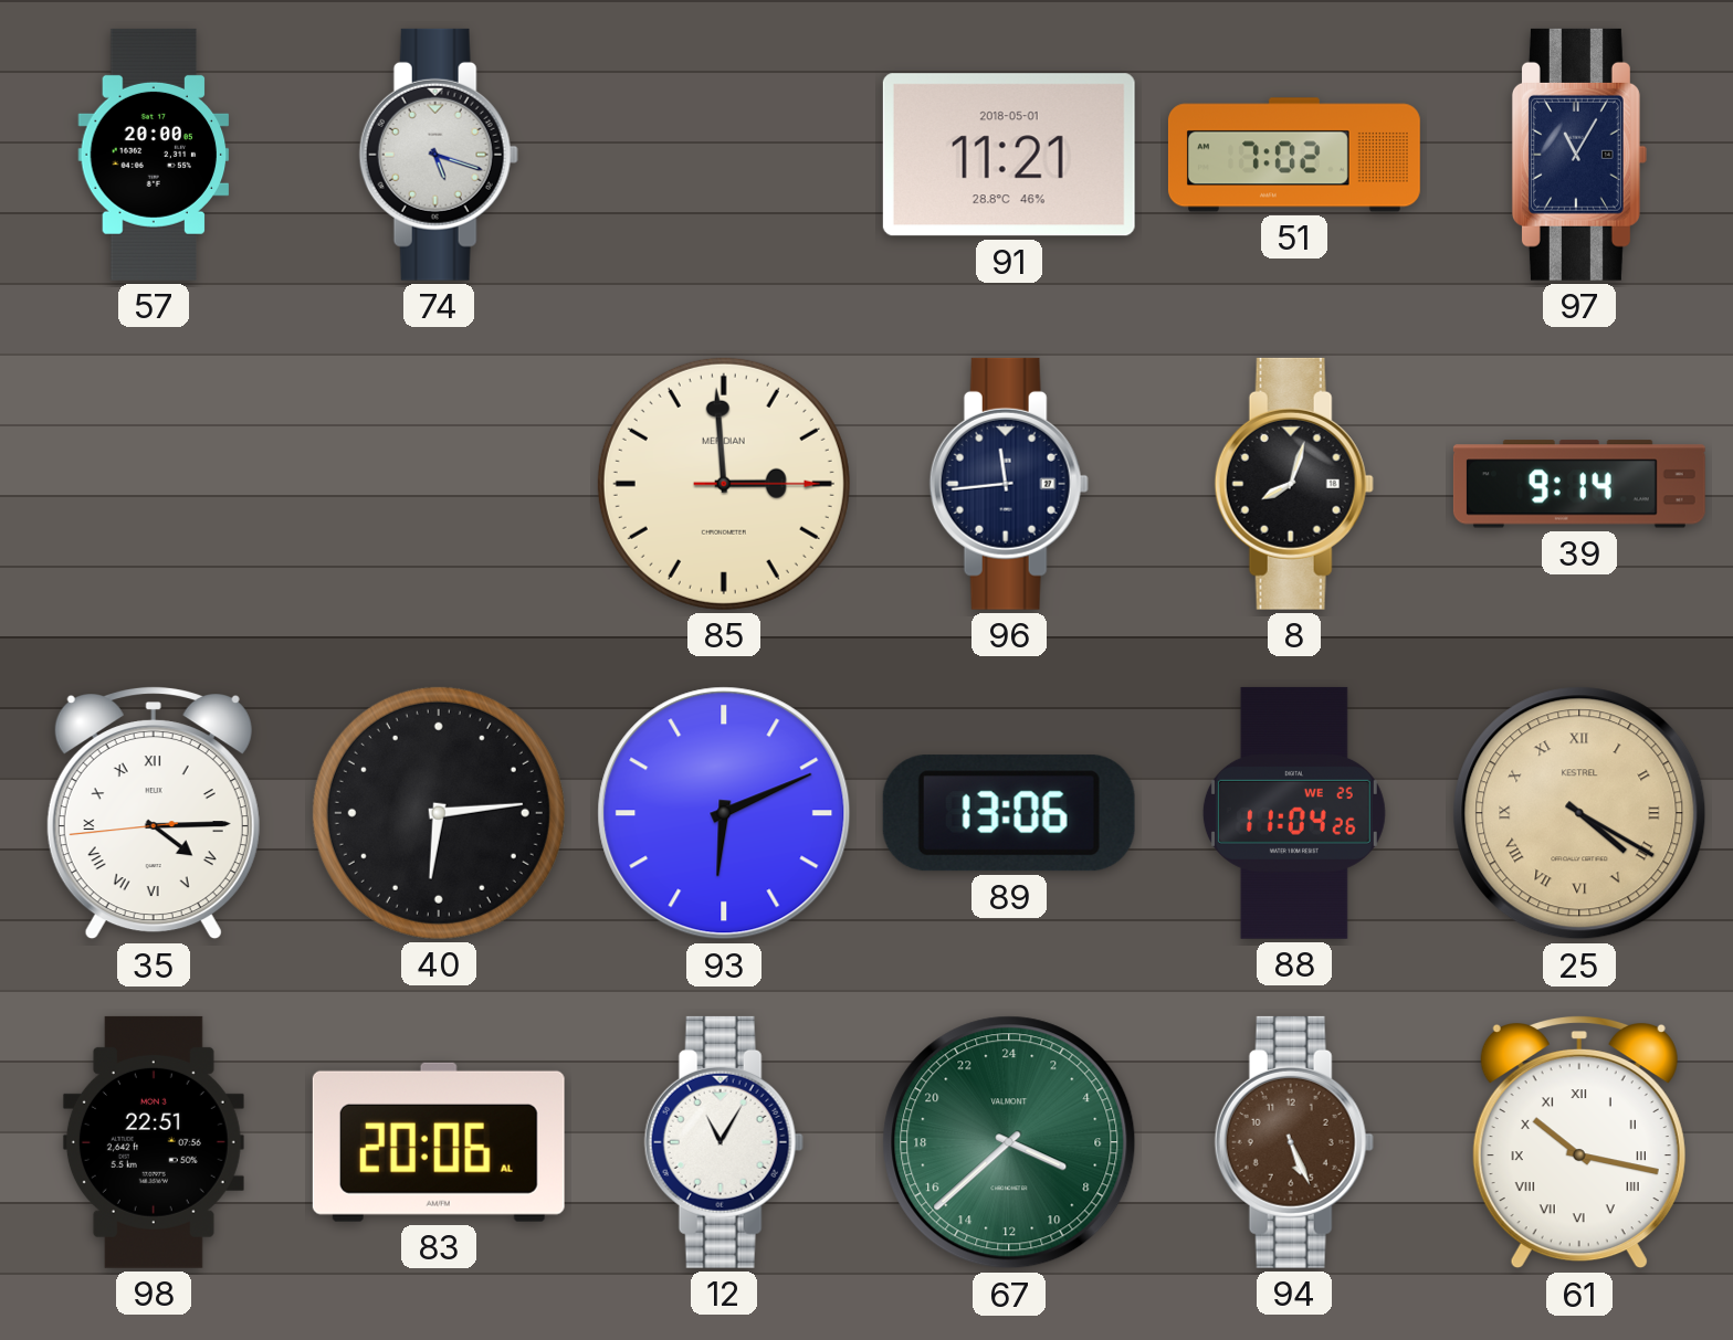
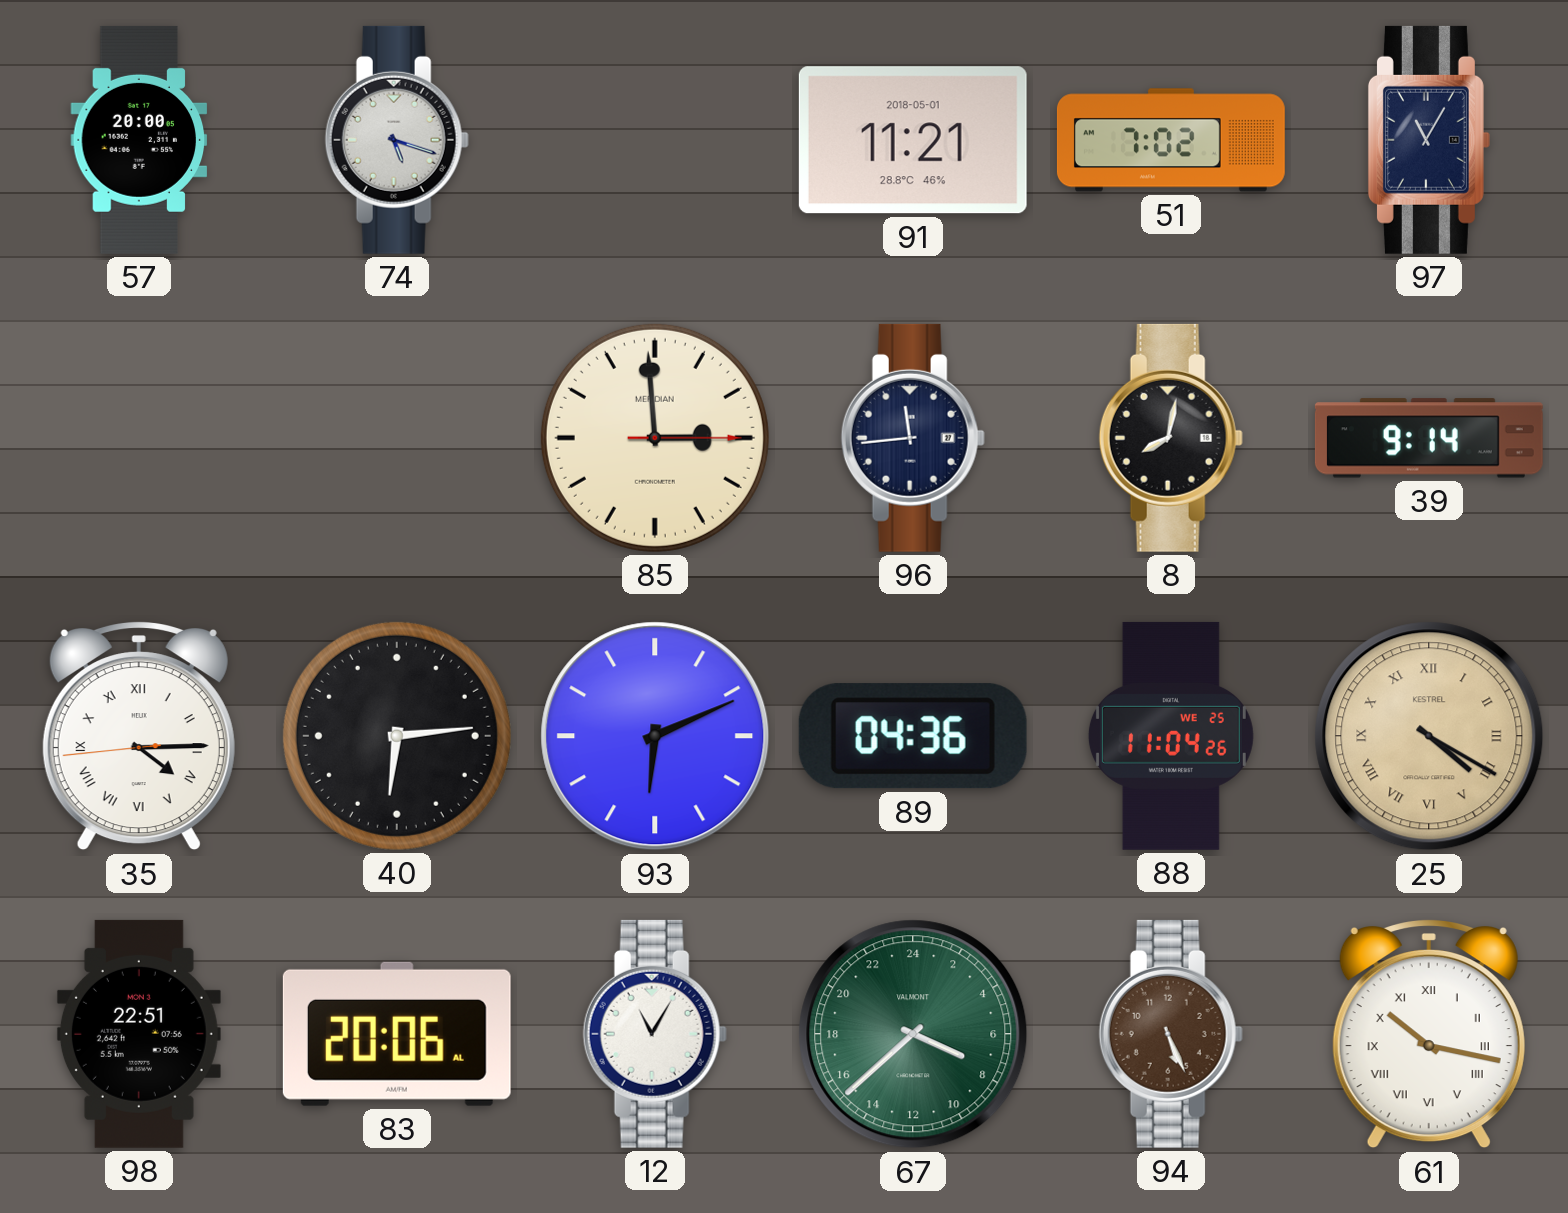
8: 8:03 -> 8:02 (1171, 438)
89: 13:06 -> 04:36 (913, 736)
